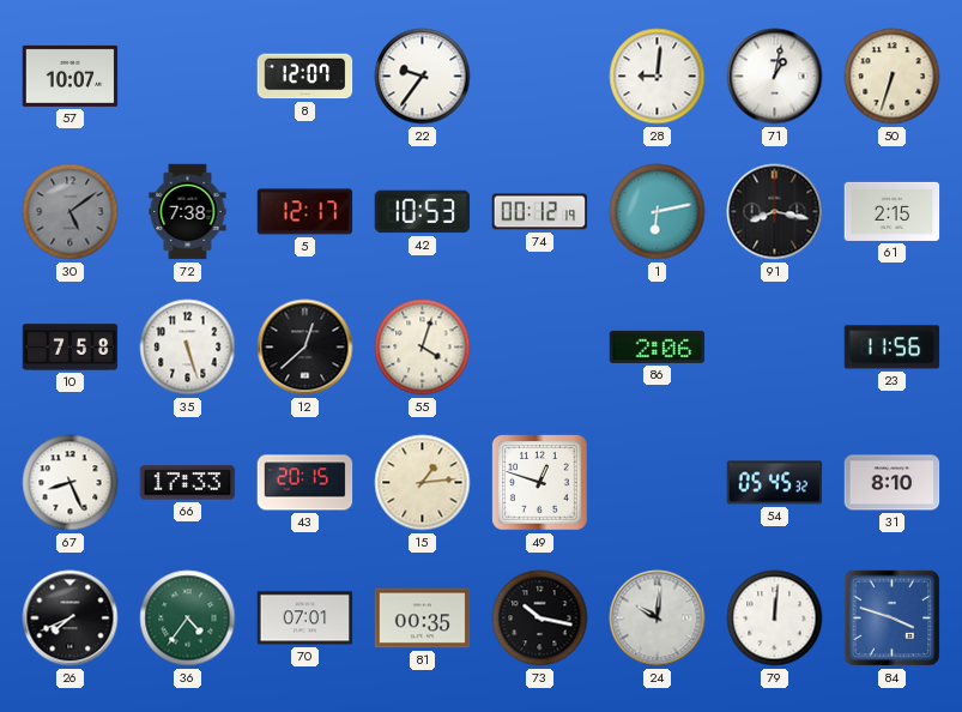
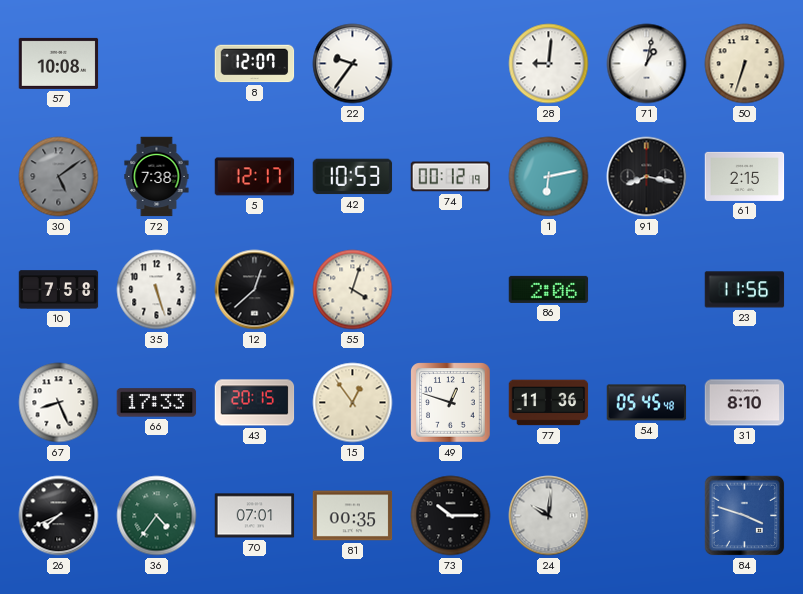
57: 10:07 -> 10:08 (59, 63)
15: 1:14 -> 12:54 (353, 403)
77: none -> 11:36 (549, 403)
54: 05:45:32 -> 05:45:48 (647, 403)
73: 10:17 -> 10:15 (451, 516)
79: 12:01 -> none (775, 619)
